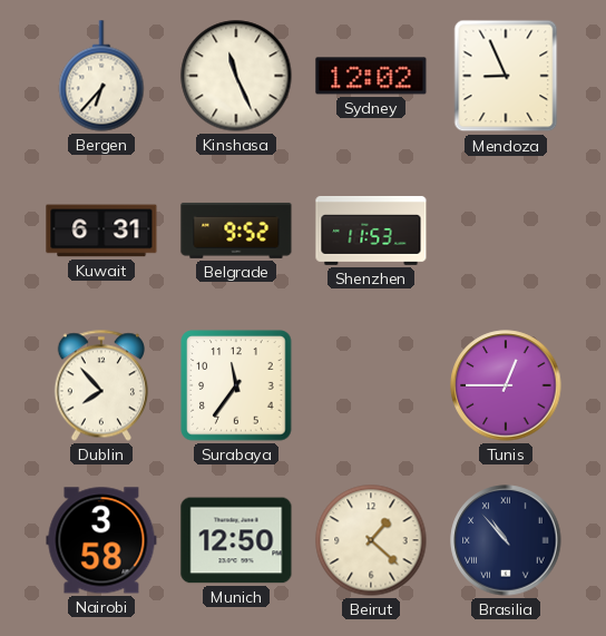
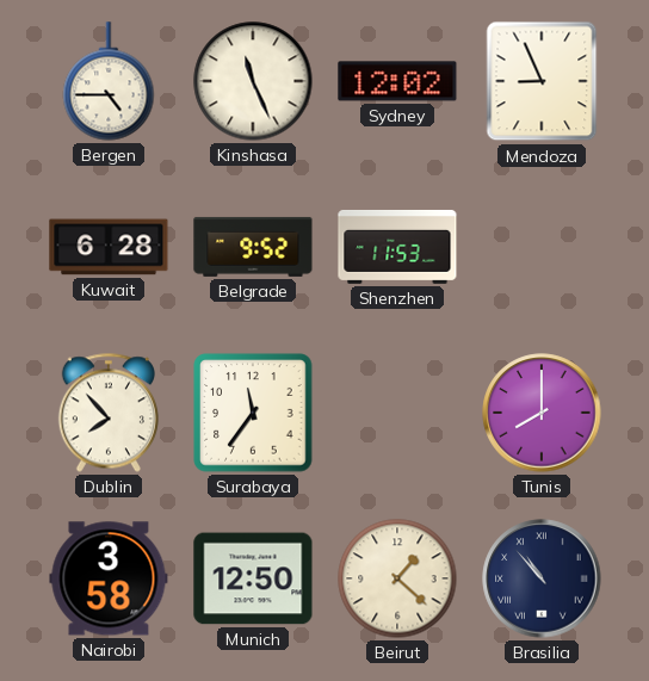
Bergen: 6:37 -> 4:45 (109, 81)
Kuwait: 6:31 -> 6:28 (109, 247)
Tunis: 12:45 -> 8:00 (542, 413)
